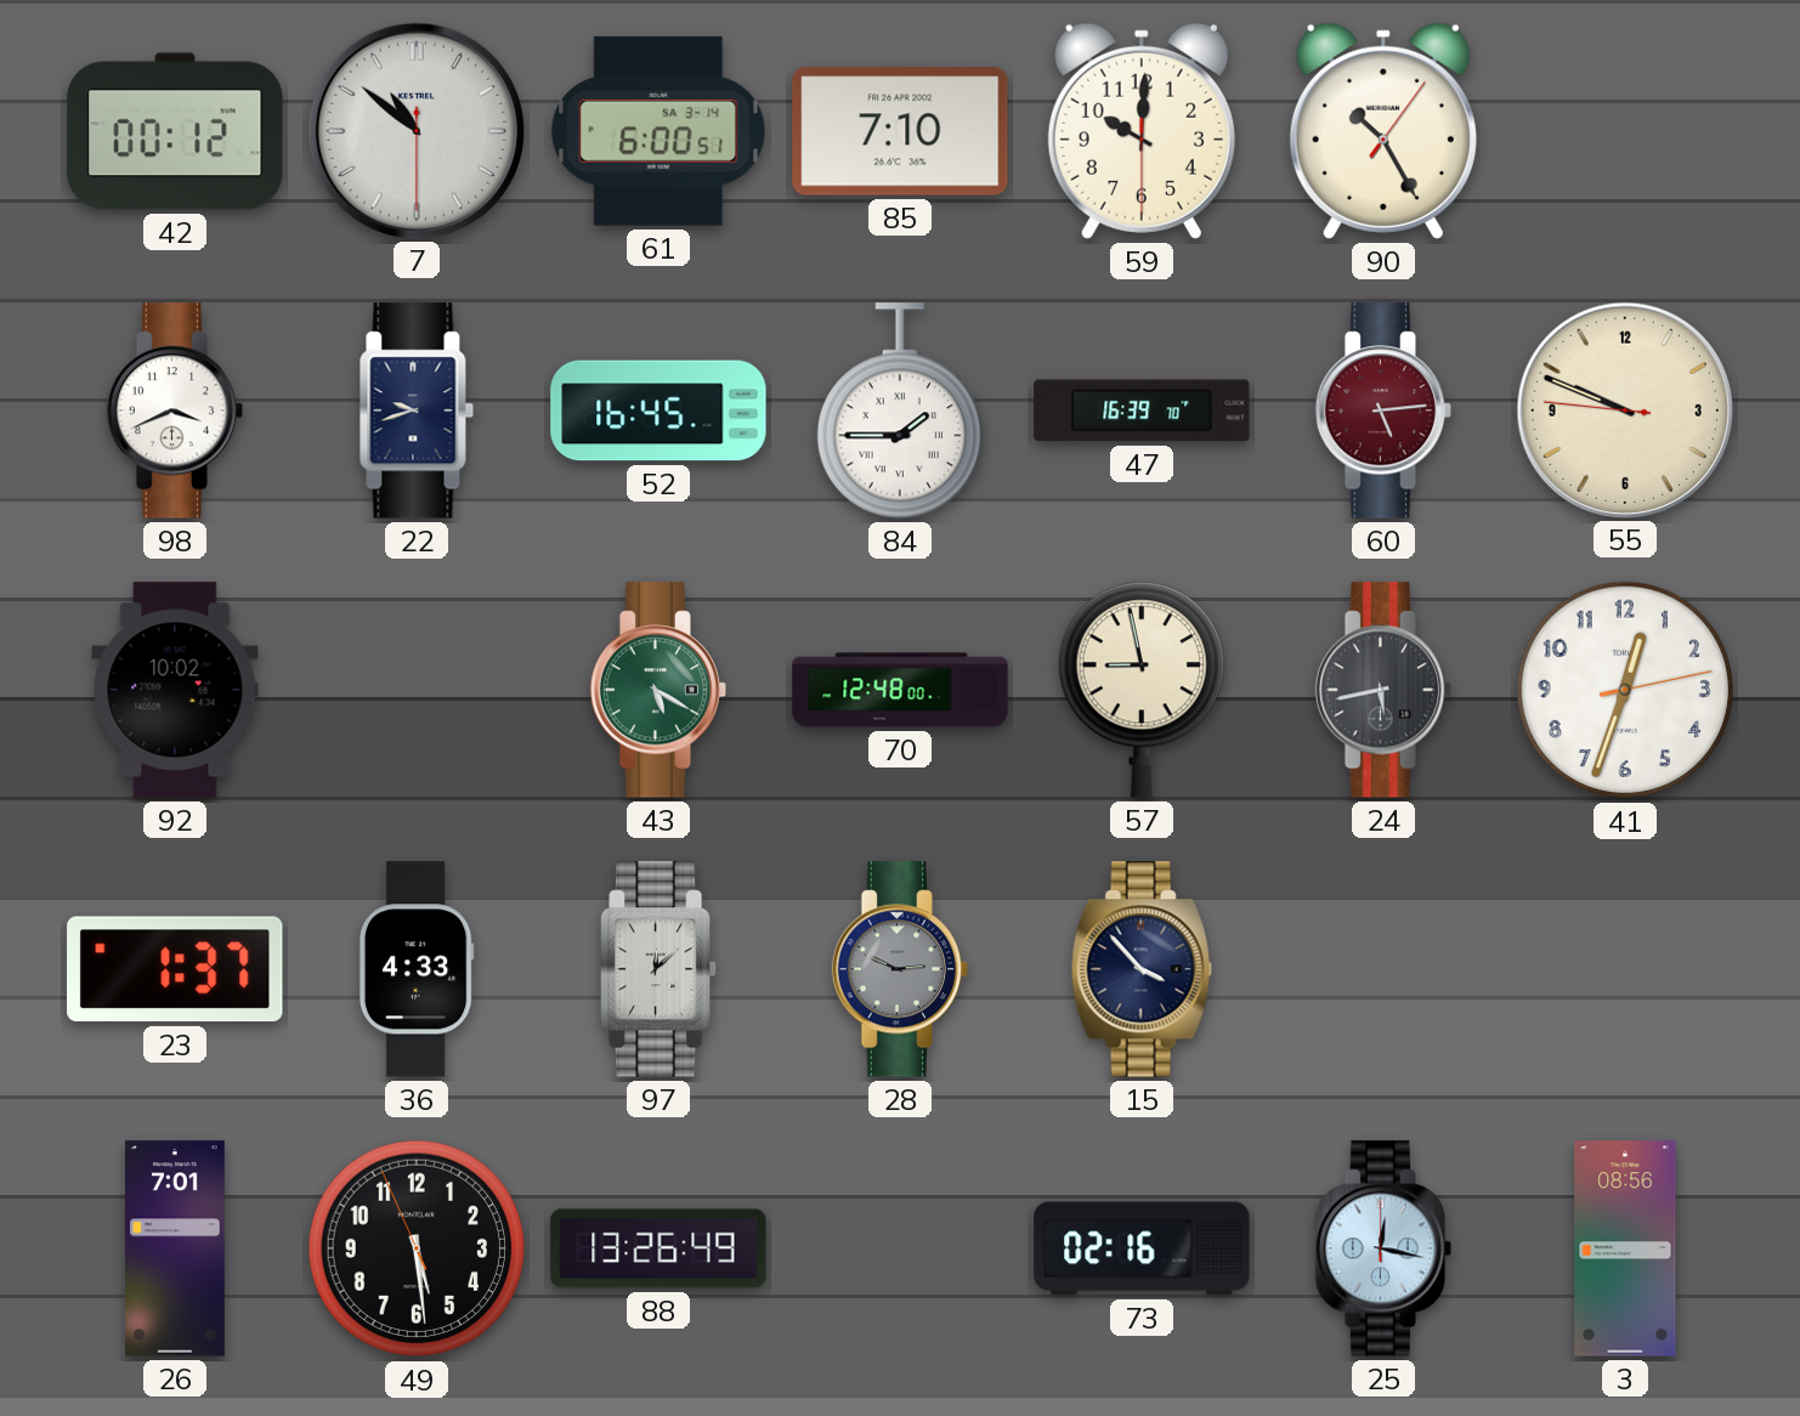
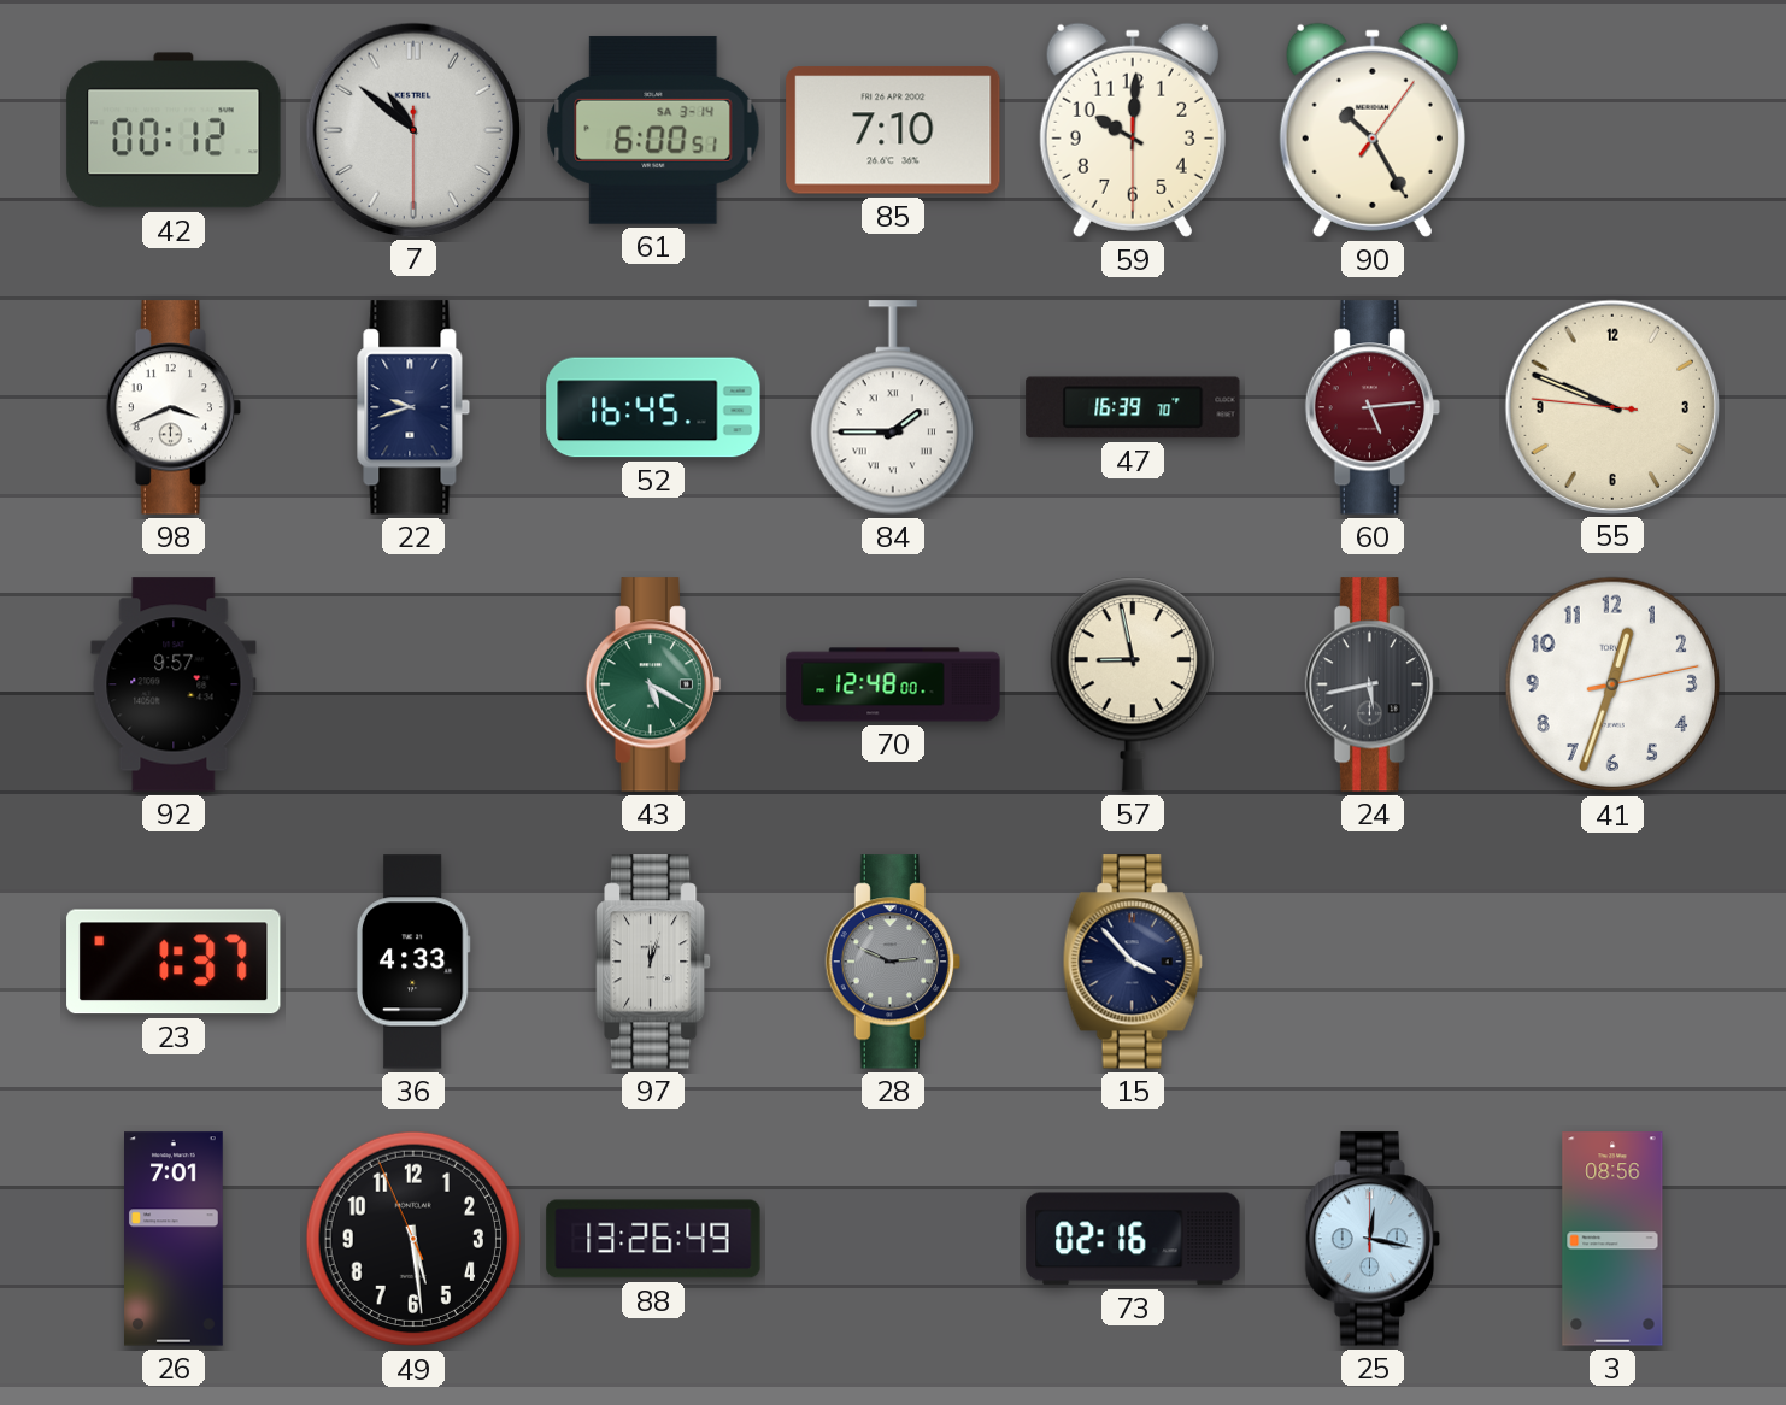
92: 10:02 -> 9:57 (174, 684)
97: 12:08 -> 12:03 (653, 962)
